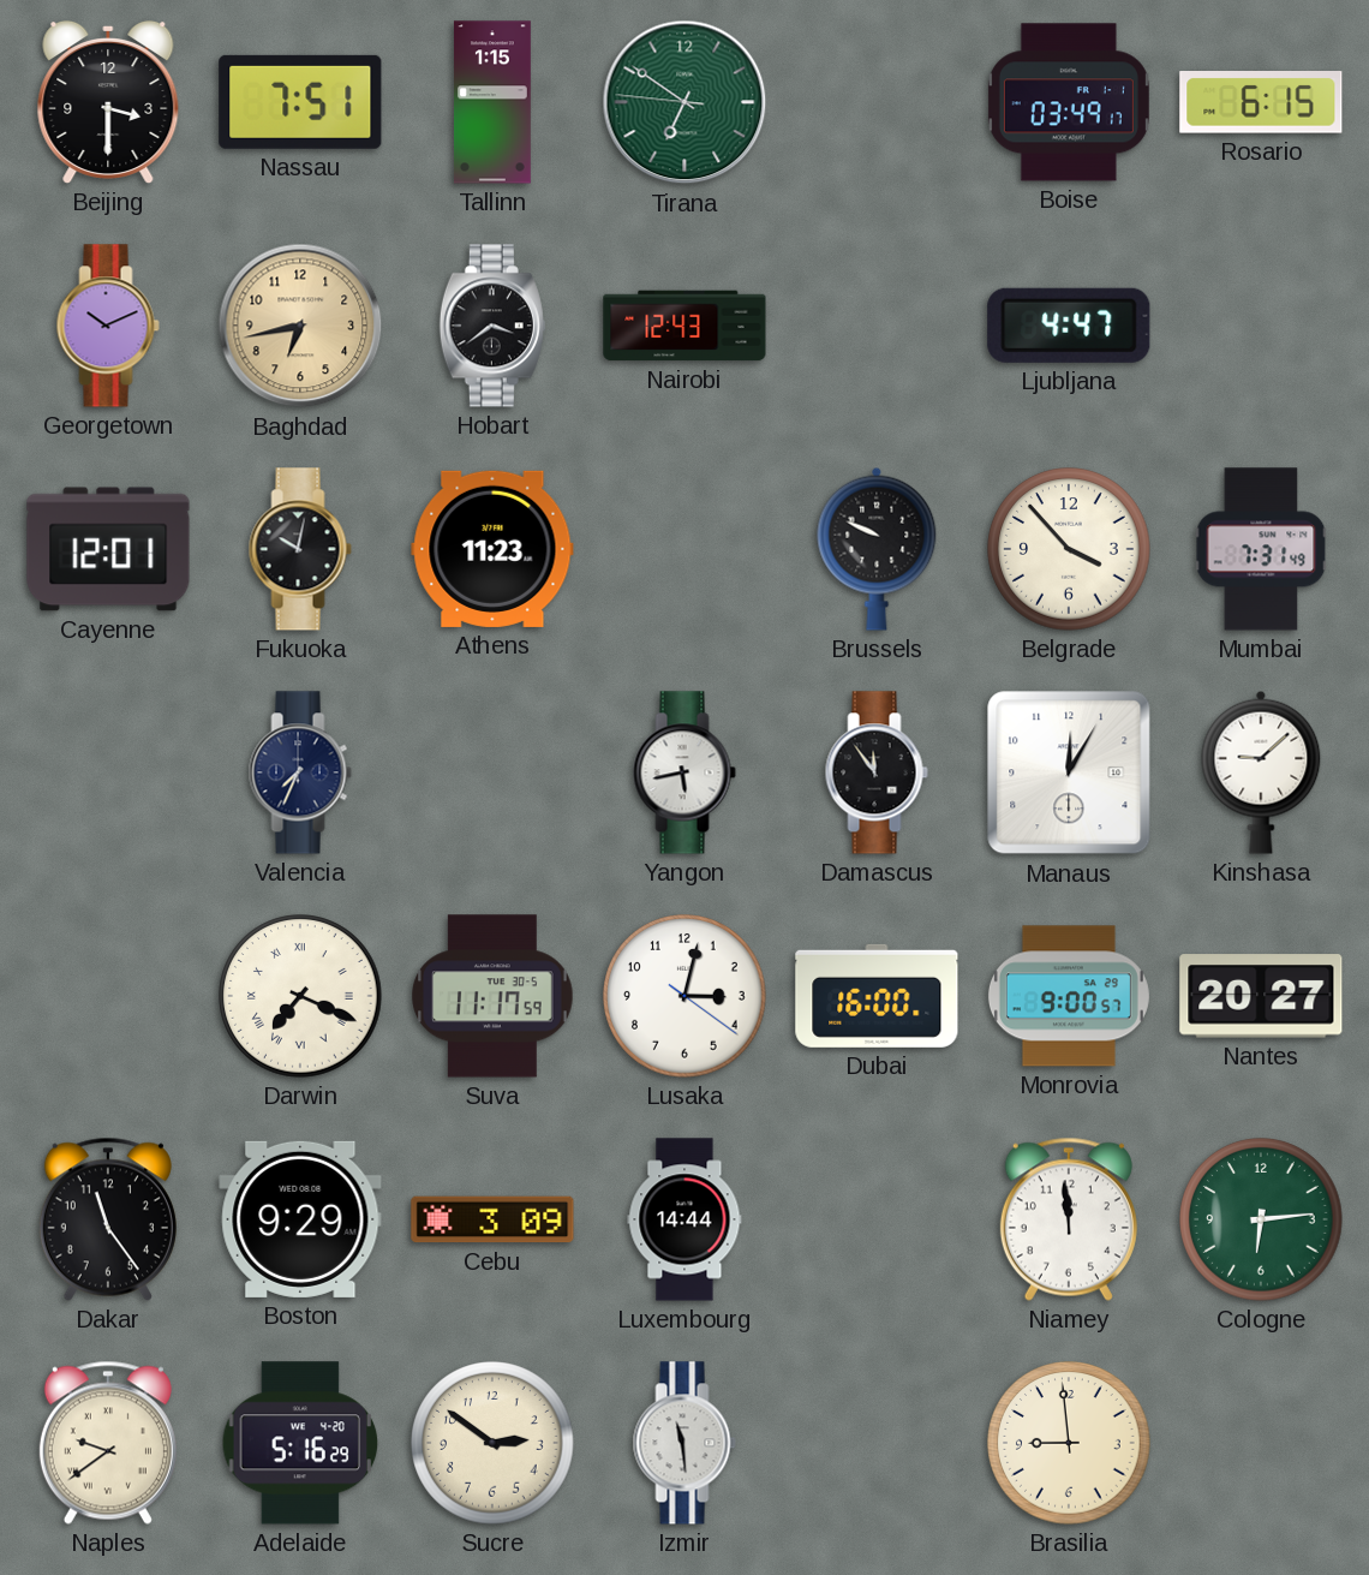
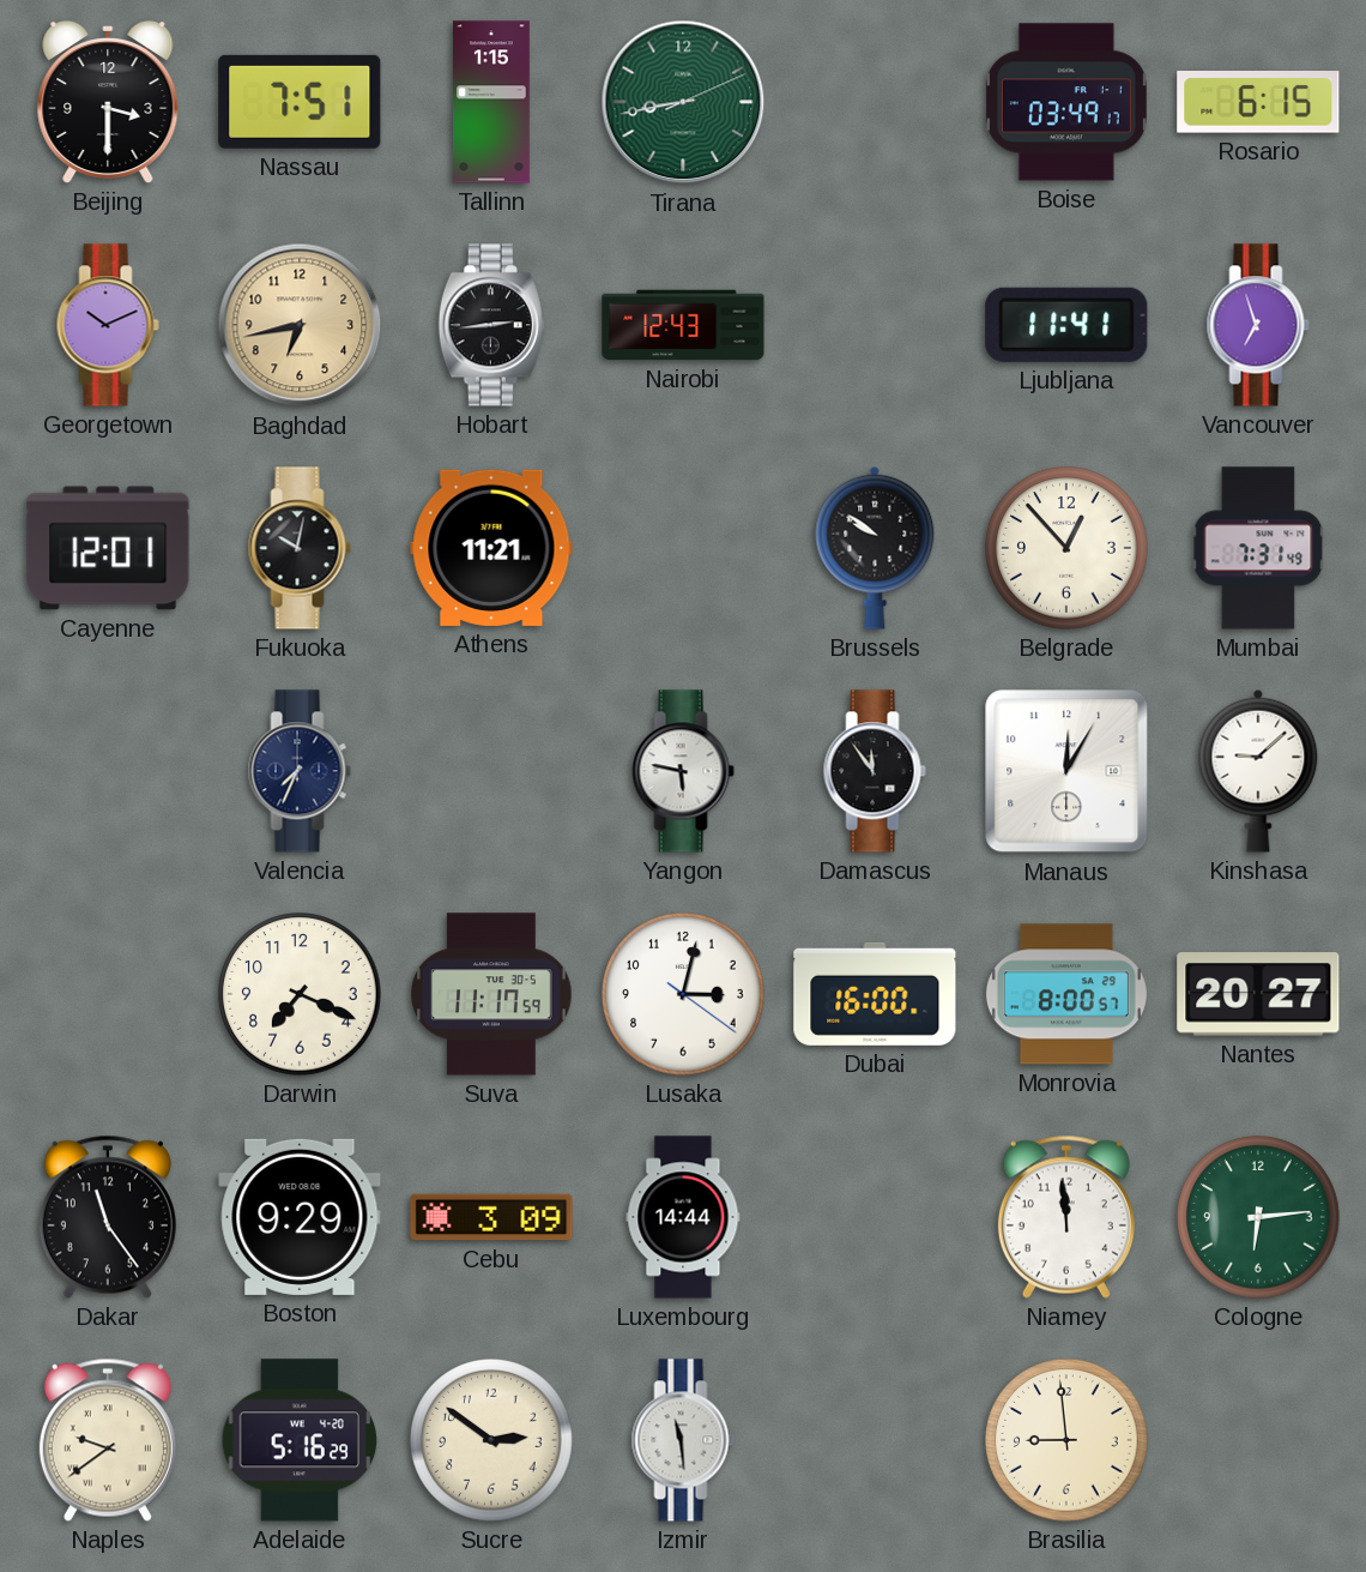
Tirana: 6:50 -> 8:43 (683, 102)
Hobart: 3:39 -> 2:44 (491, 325)
Ljubljana: 4:47 -> 11:41 (1066, 325)
Vancouver: none -> 6:57 (1258, 325)
Athens: 11:23 -> 11:21 (491, 548)
Brussels: 9:49 -> 9:51 (875, 548)
Belgrade: 3:53 -> 12:53 (1066, 548)
Yangon: 5:43 -> 5:47 (683, 771)
Darwin numerals: Roman -> Arabic (300, 994)
Monrovia: 9:00 -> 8:00 (1066, 994)
